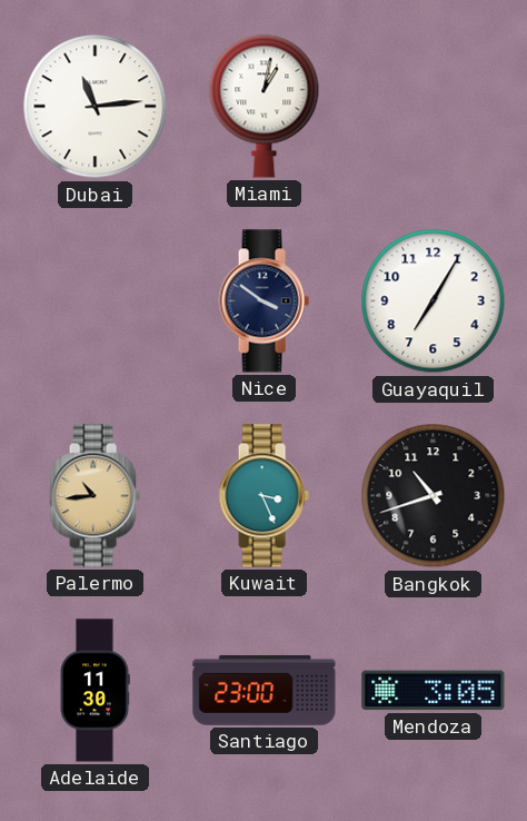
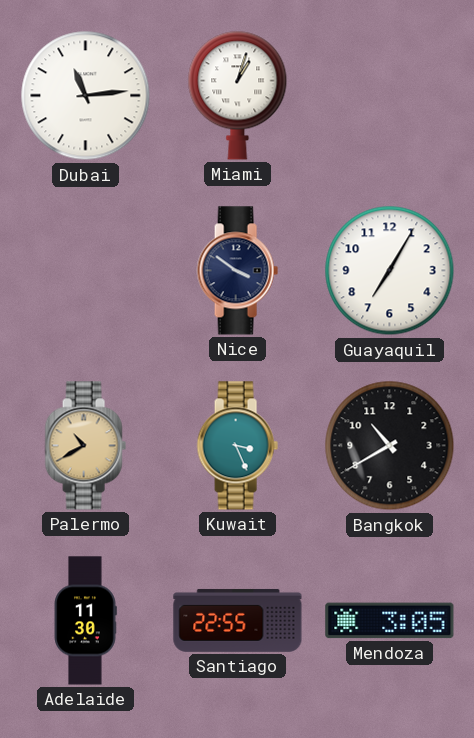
Miami: 1:02 -> 1:03 (238, 95)
Palermo: 10:44 -> 10:40 (85, 446)
Bangkok: 10:42 -> 10:40 (390, 446)
Santiago: 23:00 -> 22:55 (238, 620)
